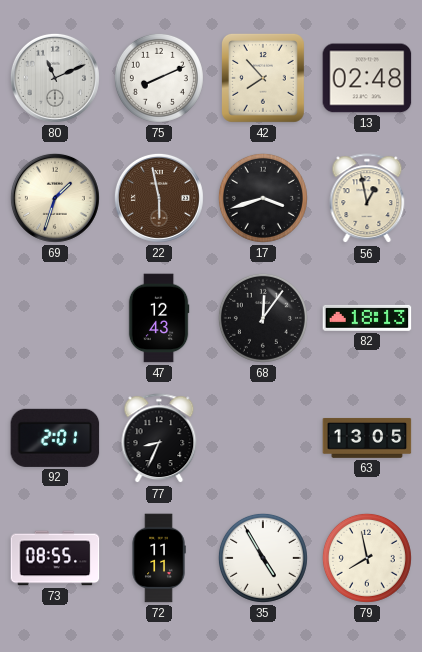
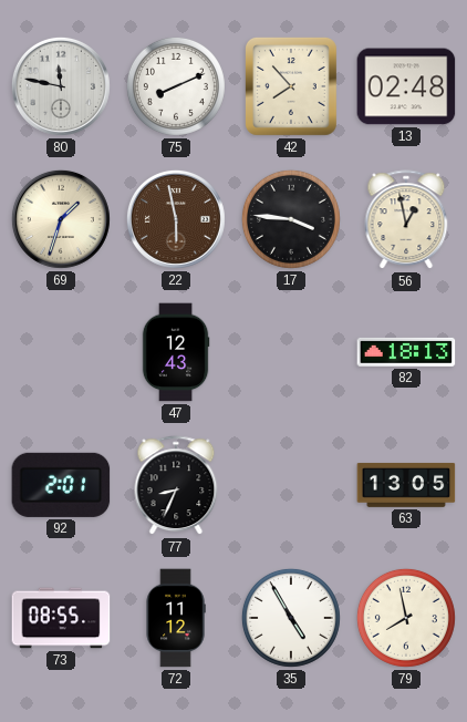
80: 11:11 -> 11:47 (61, 86)
17: 3:42 -> 3:46 (291, 219)
68: 12:06 -> none (263, 318)
72: 11:11 -> 11:12 (176, 618)
